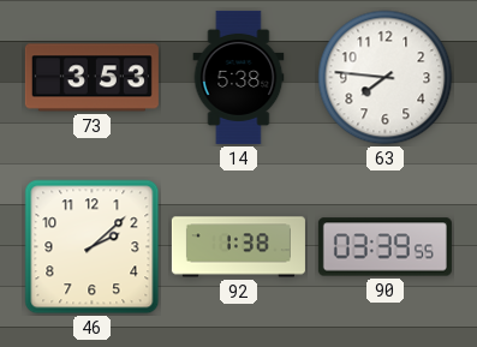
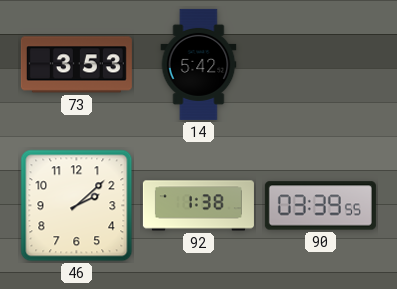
14: 5:38 -> 5:42 (199, 64)
63: 7:46 -> none (386, 78)
